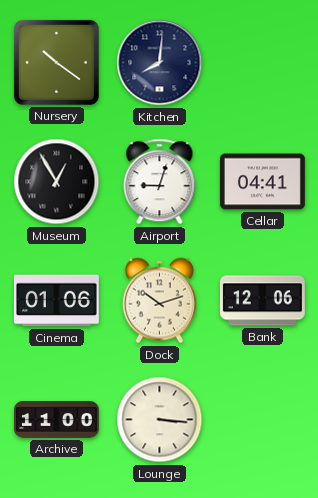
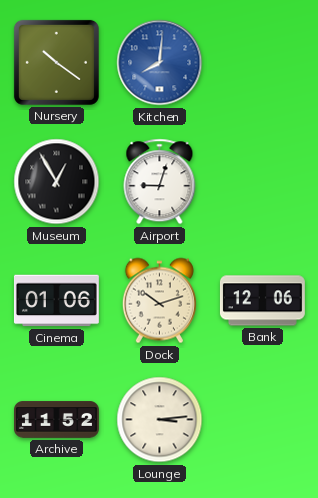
Kitchen dial: navy -> blue (160, 63)
Cellar: 04:41 -> none (262, 182)
Archive: 11:00 -> 11:52 (57, 420)
Lounge: 3:16 -> 3:14 (160, 420)
